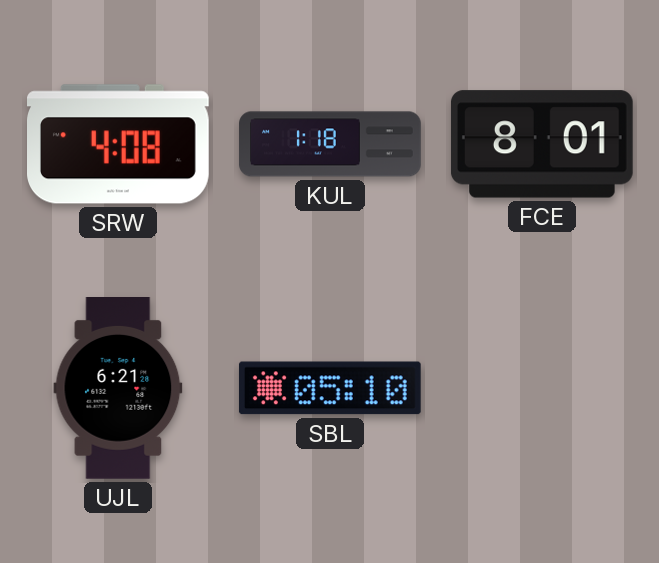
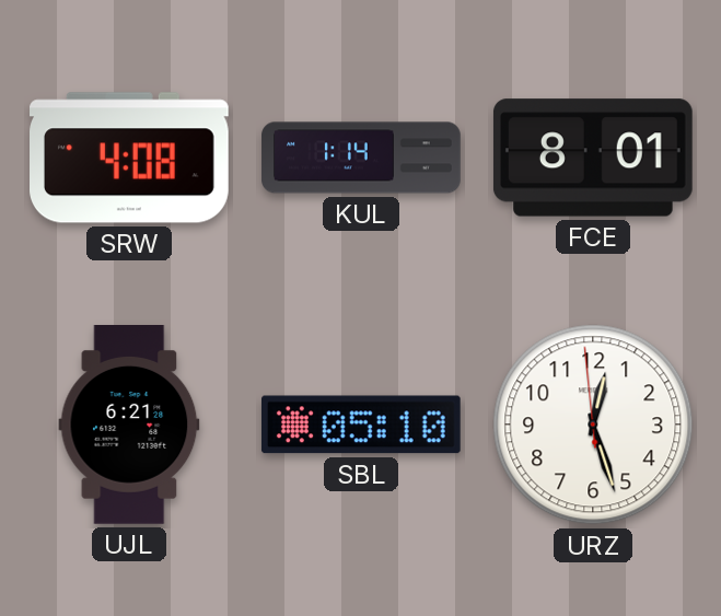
KUL: 1:18 -> 1:14 (361, 158)
URZ: none -> 12:26 (593, 425)
